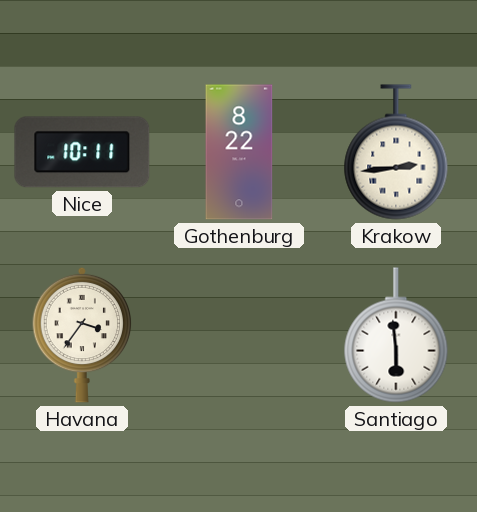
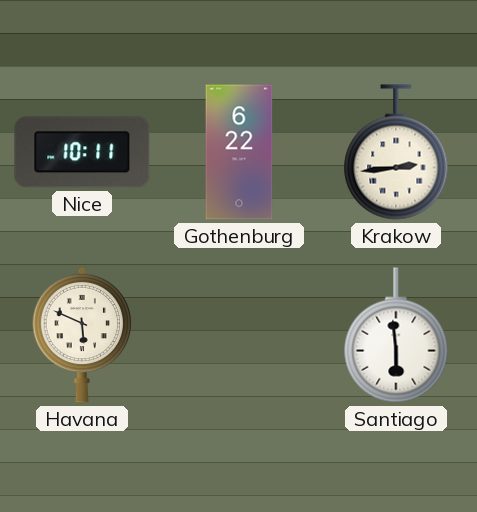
Gothenburg: 8:22 -> 6:22 (239, 152)
Havana: 3:36 -> 5:49 (82, 335)
